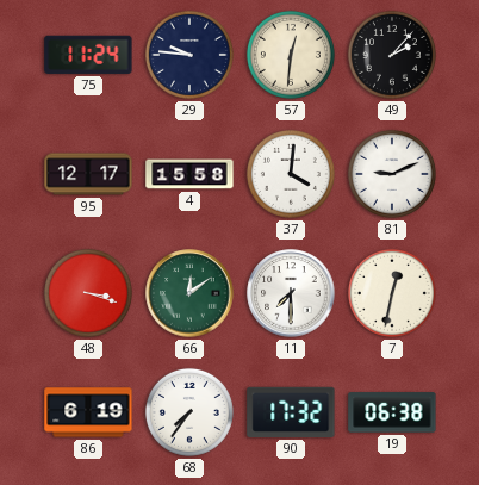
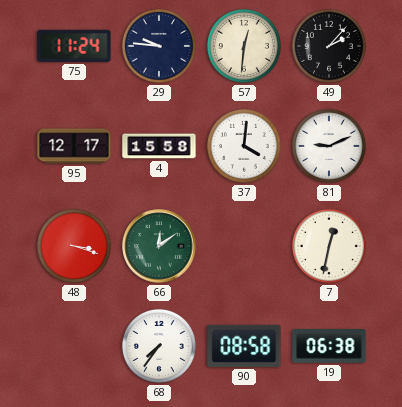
11: 7:30 -> none (291, 293)
86: 6:19 -> none (88, 412)
90: 17:32 -> 08:58 (244, 346)
